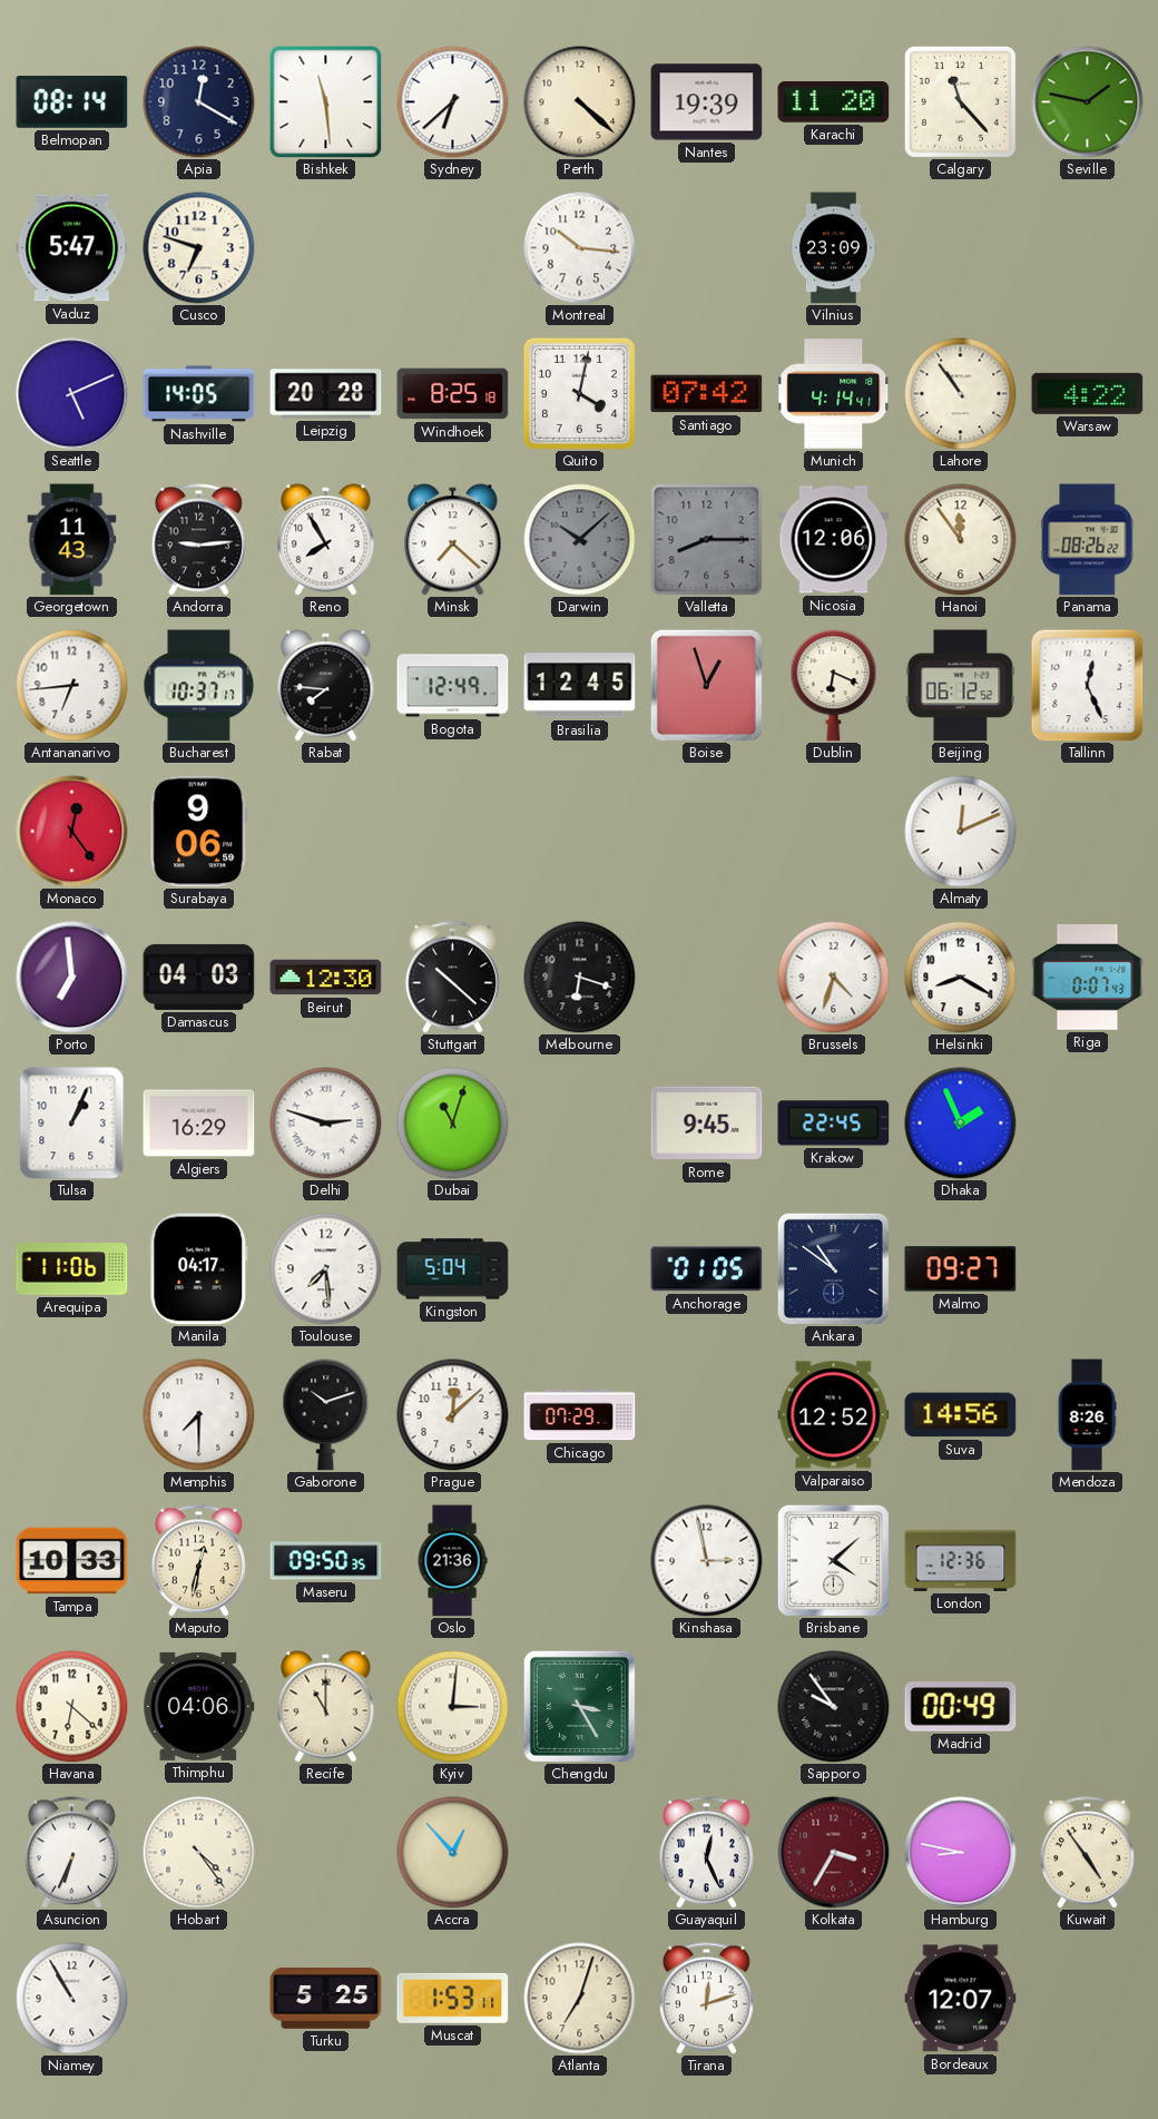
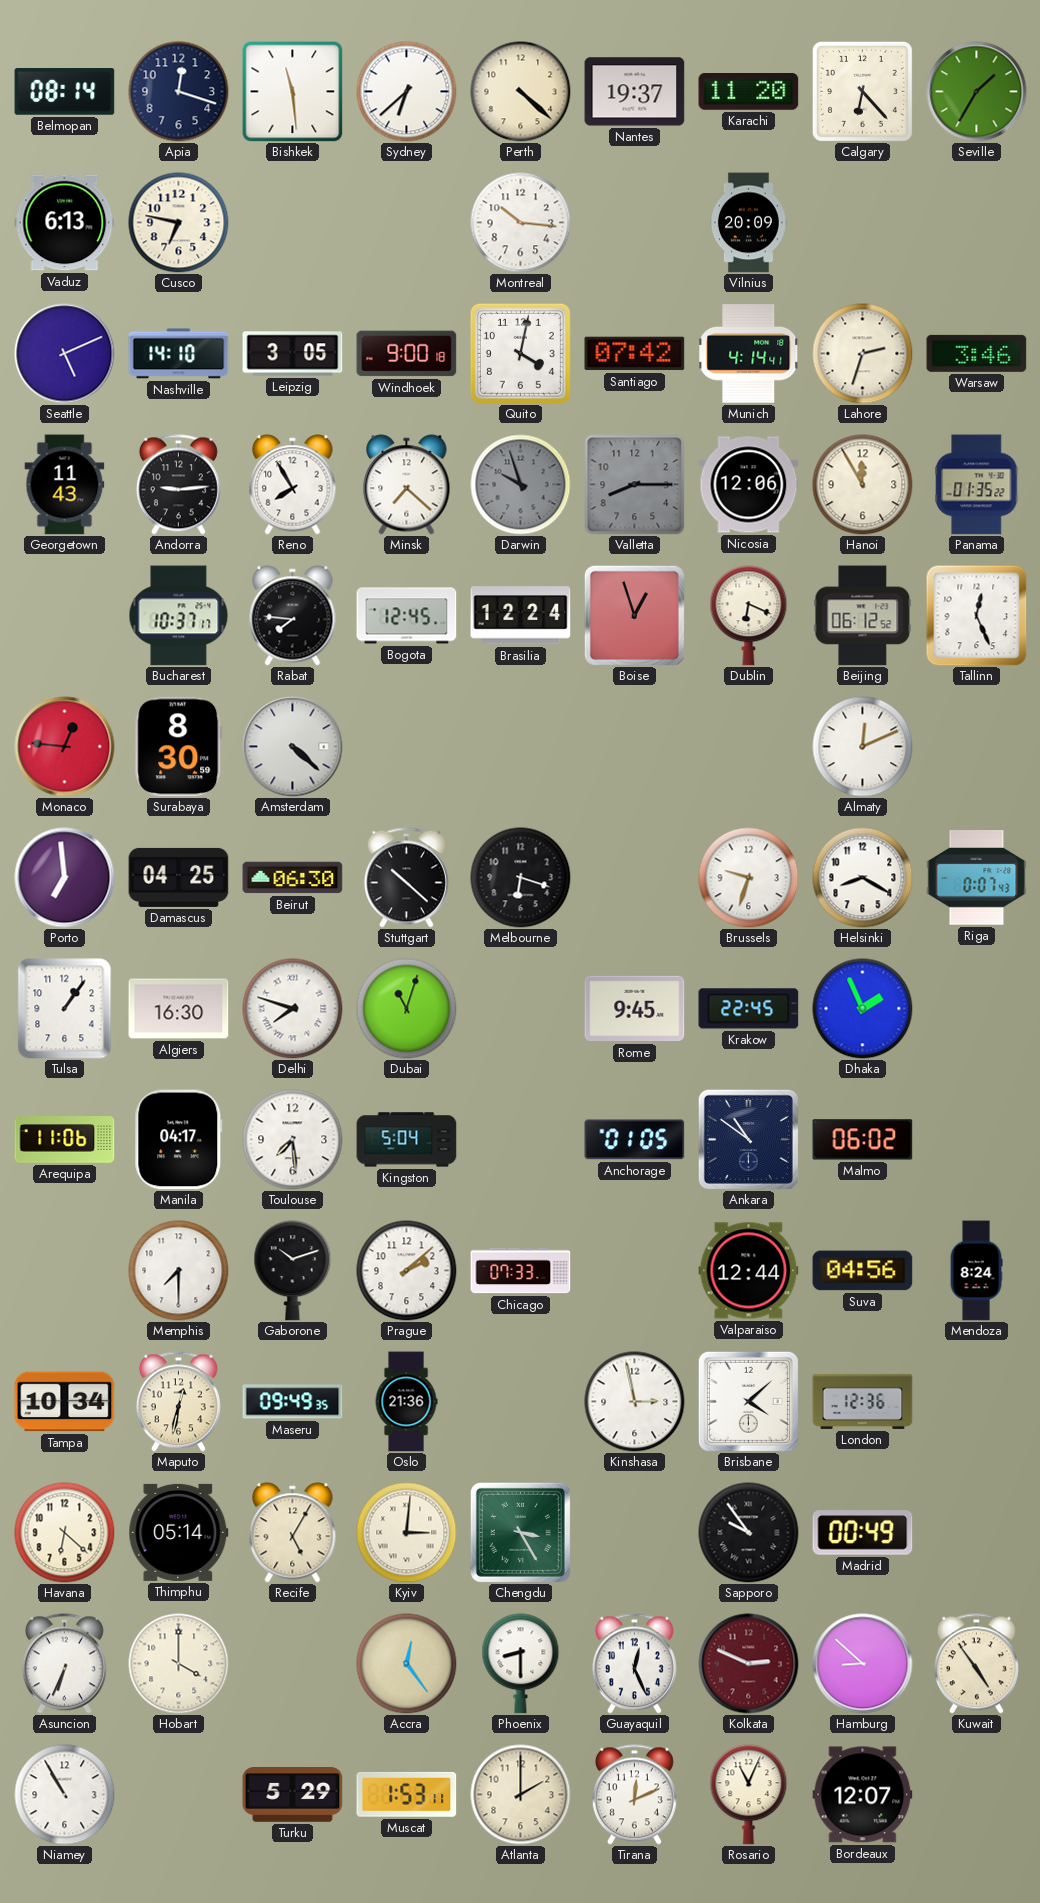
Apia: 12:20 -> 12:18 (179, 92)
Nantes: 19:39 -> 19:37 (635, 92)
Calgary: 11:23 -> 6:23 (862, 91)
Seville: 1:47 -> 1:35 (977, 92)
Vaduz: 5:47 -> 6:13 (65, 223)
Cusco: 6:48 -> 6:47 (179, 223)
Vilnius: 23:09 -> 20:09 (748, 223)
Nashville: 14:05 -> 14:10 (179, 354)
Leipzig: 20:28 -> 3:05 (293, 354)
Windhoek: 8:25 -> 9:00 (407, 354)
Lahore: 10:54 -> 2:33 (863, 354)
Warsaw: 4:22 -> 3:46 (977, 353)
Darwin: 10:08 -> 9:57 (521, 485)
Hanoi: 11:54 -> 11:55 (863, 485)
Panama: 08:26 -> 01:35 (977, 485)
Antananarivo: 6:44 -> none (72, 686)
Bogota: 12:49 -> 12:45 (407, 616)
Brasilia: 12:45 -> 12:24 (521, 616)
Monaco: 12:24 -> 12:46 (65, 747)
Surabaya: 9:06 -> 8:30 (179, 747)
Amsterdam: none -> 4:22 (293, 747)
Damascus: 04:03 -> 04:25 (179, 877)
Beirut: 12:30 -> 06:30 (293, 878)
Brussels: 4:33 -> 9:33 (749, 878)
Tulsa: 1:04 -> 1:06 (65, 1009)
Algiers: 16:29 -> 16:30 (179, 1009)
Delhi: 2:48 -> 7:48 (293, 1009)
Malmo: 09:27 -> 06:02 (863, 1140)
Prague: 12:08 -> 2:08 (407, 1271)
Chicago: 07:29 -> 07:33 (521, 1271)
Valparaiso: 12:52 -> 12:44 (749, 1271)
Suva: 14:56 -> 04:56 (863, 1271)
Mendoza: 8:26 -> 8:24 (976, 1271)
Tampa: 10:33 -> 10:34 (65, 1402)
Maseru: 09:50 -> 09:49 (293, 1402)
Thimphu: 04:06 -> 05:14 (179, 1532)
Recife: 11:00 -> 5:05 (293, 1533)
Hobart: 4:24 -> 4:00 (179, 1664)
Accra: 12:53 -> 12:24 (407, 1664)
Phoenix: none -> 8:30 (521, 1664)
Kolkata: 3:35 -> 2:49 (749, 1664)
Hamburg: 8:47 -> 8:52 (863, 1664)
Turku: 5:25 -> 5:29 (293, 1795)
Atlanta: 7:03 -> 2:00 (521, 1795)
Tirana: 12:12 -> 12:11 (634, 1795)
Rosario: none -> 11:04 (749, 1795)
